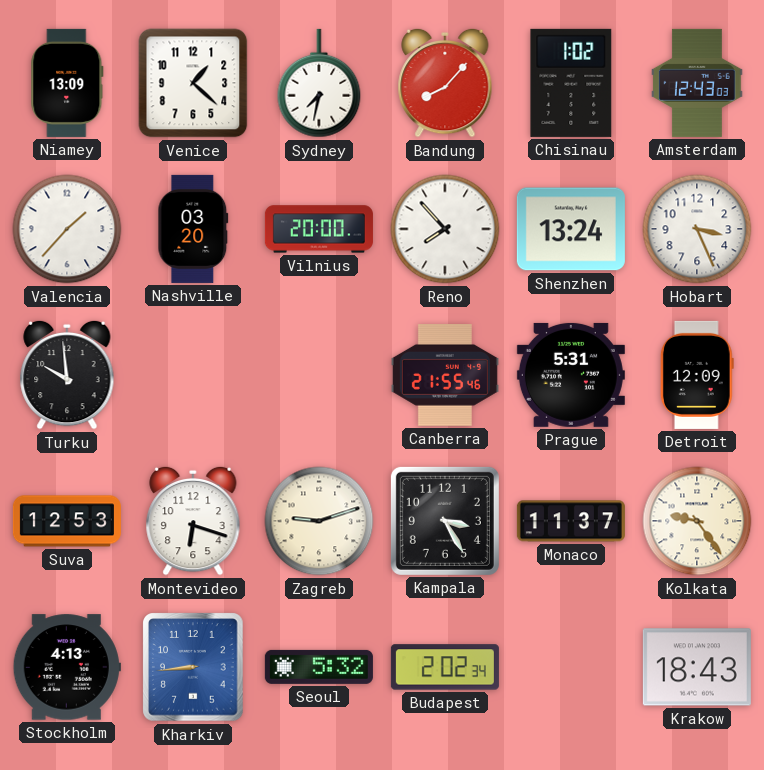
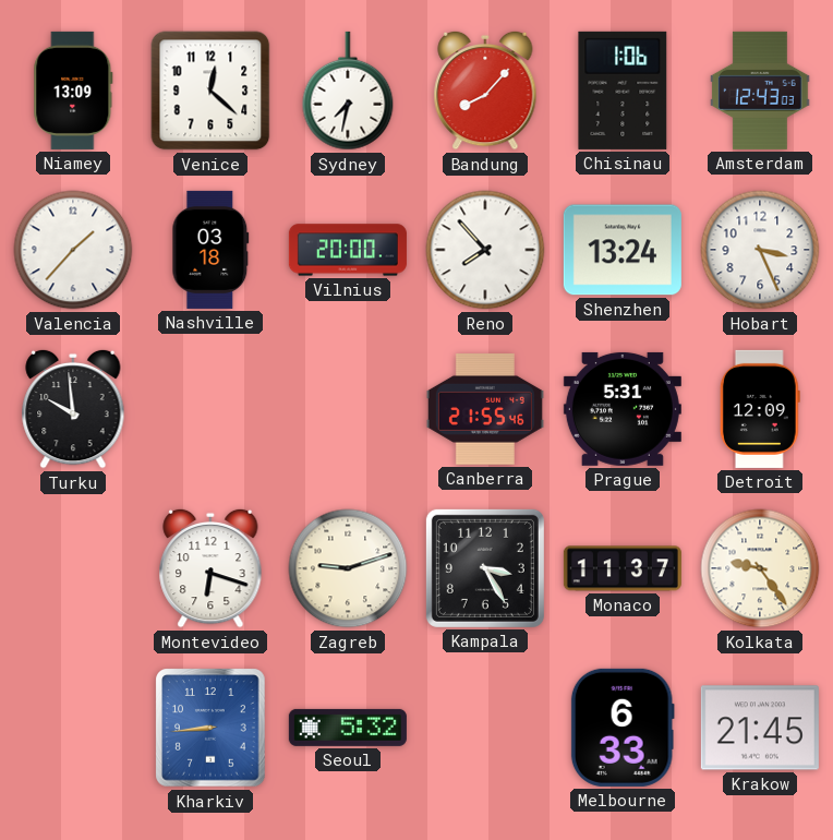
Venice: 1:22 -> 12:22 (210, 91)
Chisinau: 1:02 -> 1:06 (623, 91)
Nashville: 03:20 -> 03:18 (210, 250)
Suva: 12:53 -> none (67, 521)
Stockholm: 4:13 -> none (67, 667)
Budapest: 2:02 -> none (445, 667)
Melbourne: none -> 6:33 (623, 728)
Krakow: 18:43 -> 21:45 (760, 728)
